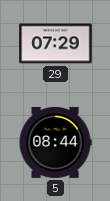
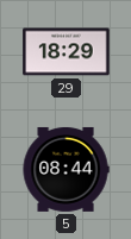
29: 07:29 -> 18:29 (67, 52)
